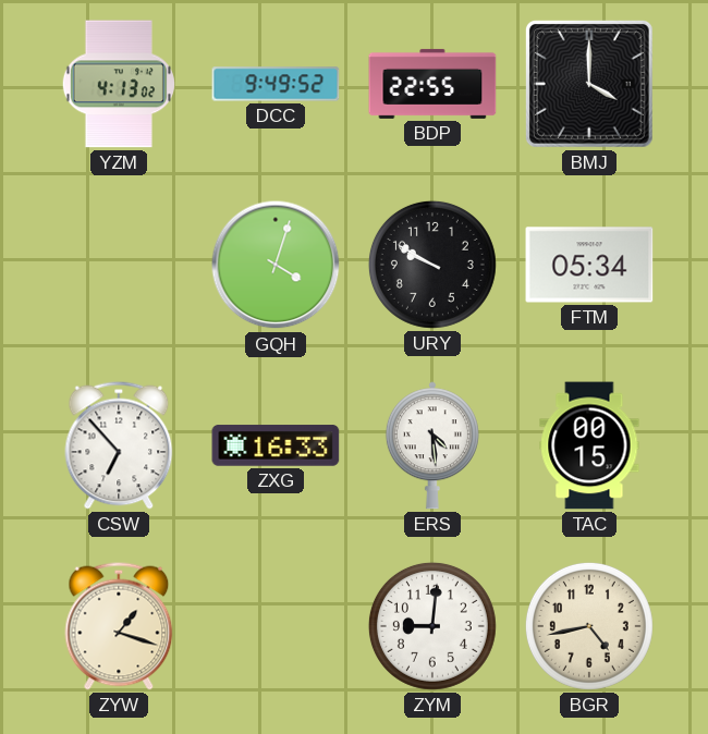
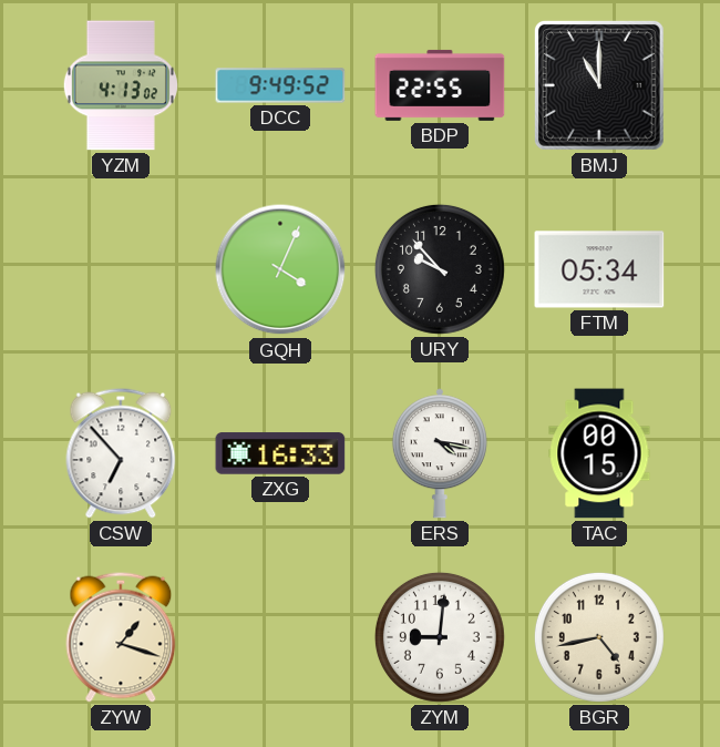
BMJ: 4:00 -> 11:00 (599, 85)
GQH: 4:03 -> 4:04 (280, 269)
URY: 9:50 -> 9:53 (440, 269)
ERS: 4:29 -> 4:17 (440, 453)
